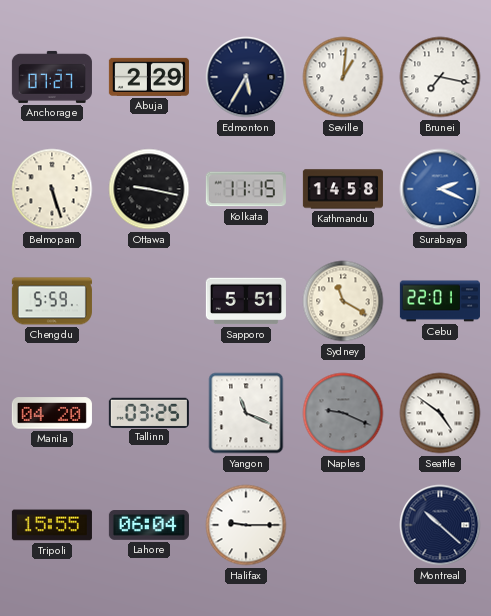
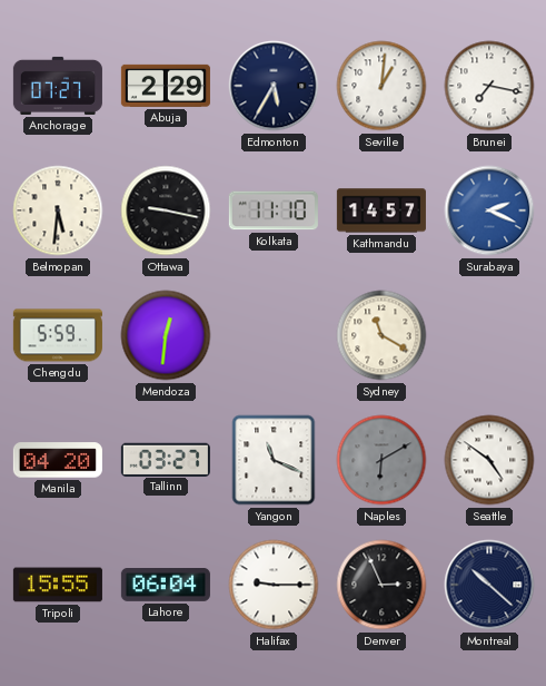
Belmopan: 5:27 -> 5:31 (58, 210)
Kolkata: 11:15 -> 11:10 (274, 210)
Kathmandu: 14:58 -> 14:57 (381, 210)
Mendoza: none -> 12:31 (166, 335)
Sapporo: 5:51 -> none (246, 301)
Cebu: 22:01 -> none (440, 301)
Tallinn: 03:25 -> 03:27 (166, 459)
Naples: 9:19 -> 6:10 (381, 460)
Denver: none -> 2:56 (381, 585)
